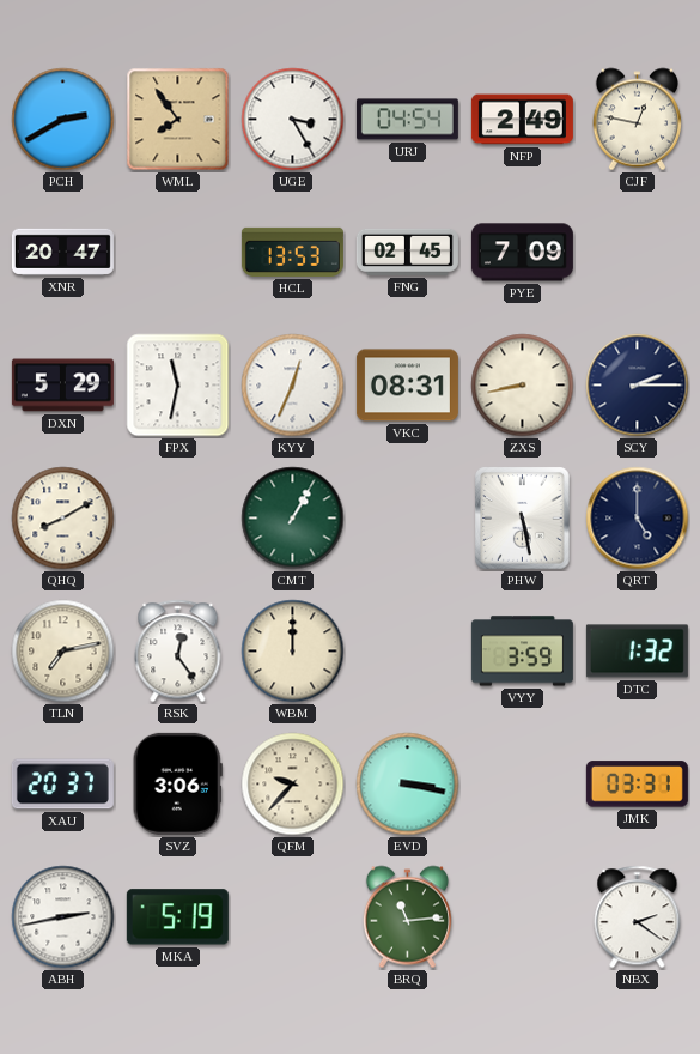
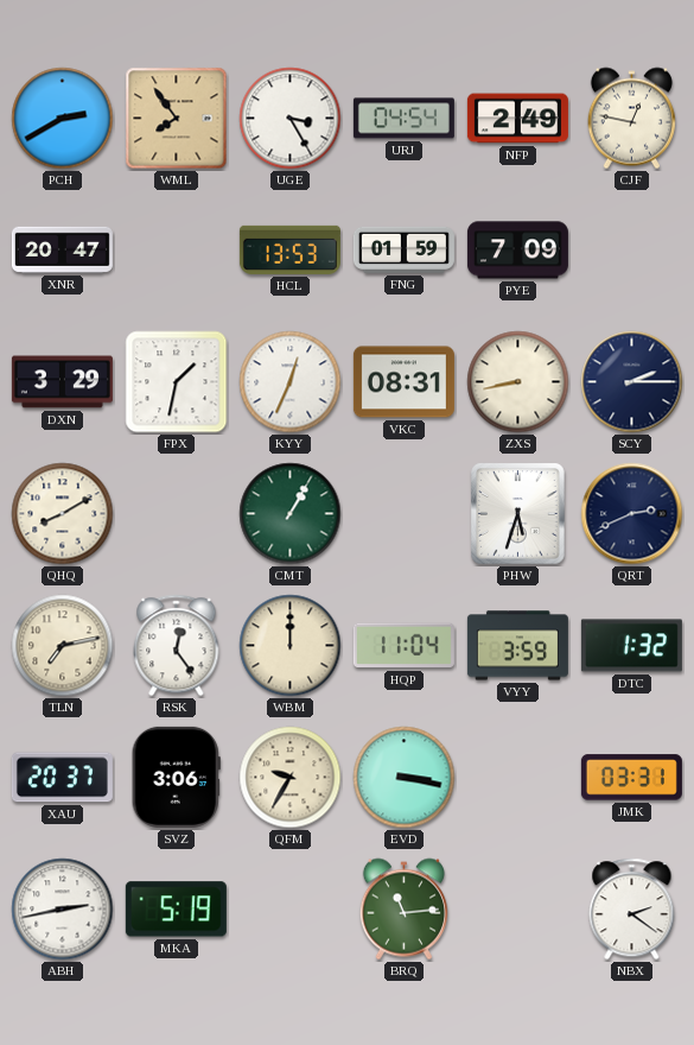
FNG: 02:45 -> 01:59 (403, 249)
DXN: 5:29 -> 3:29 (62, 382)
FPX: 11:32 -> 1:32 (177, 382)
PHW: 5:28 -> 5:33 (518, 514)
QRT: 5:00 -> 2:41 (632, 514)
HQP: none -> 11:04 (403, 646)
QFM: 9:37 -> 9:35 (291, 778)
